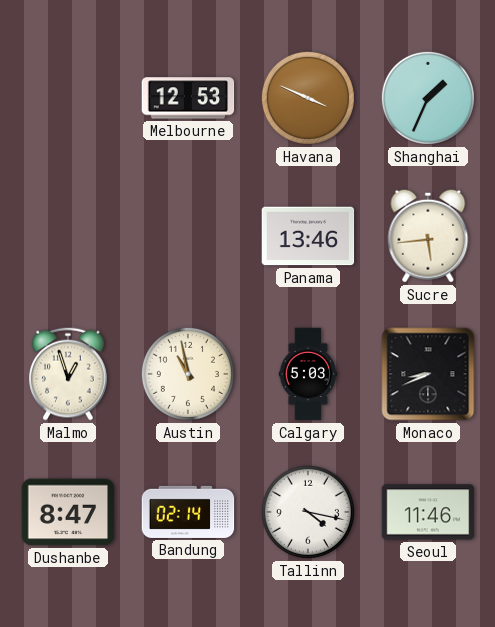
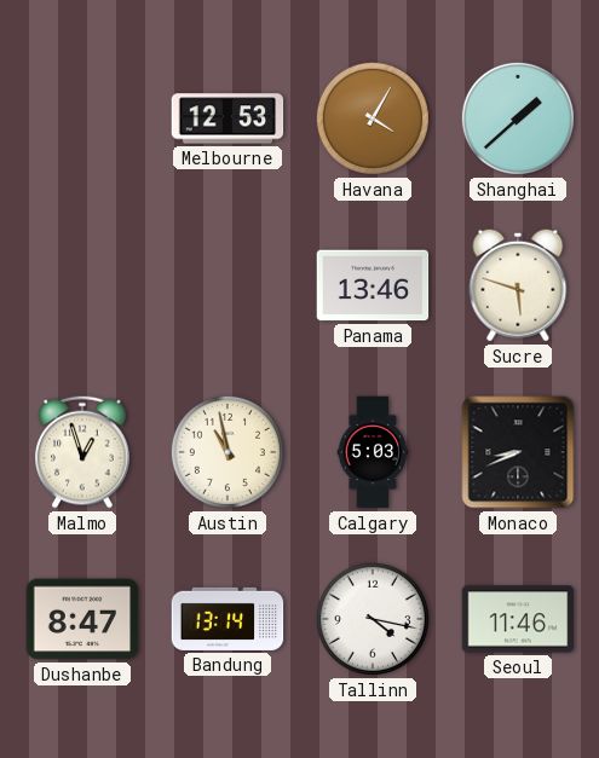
Havana: 3:49 -> 4:05 (373, 118)
Shanghai: 1:34 -> 1:38 (518, 118)
Sucre: 5:44 -> 5:48 (518, 285)
Bandung: 02:14 -> 13:14 (227, 619)
